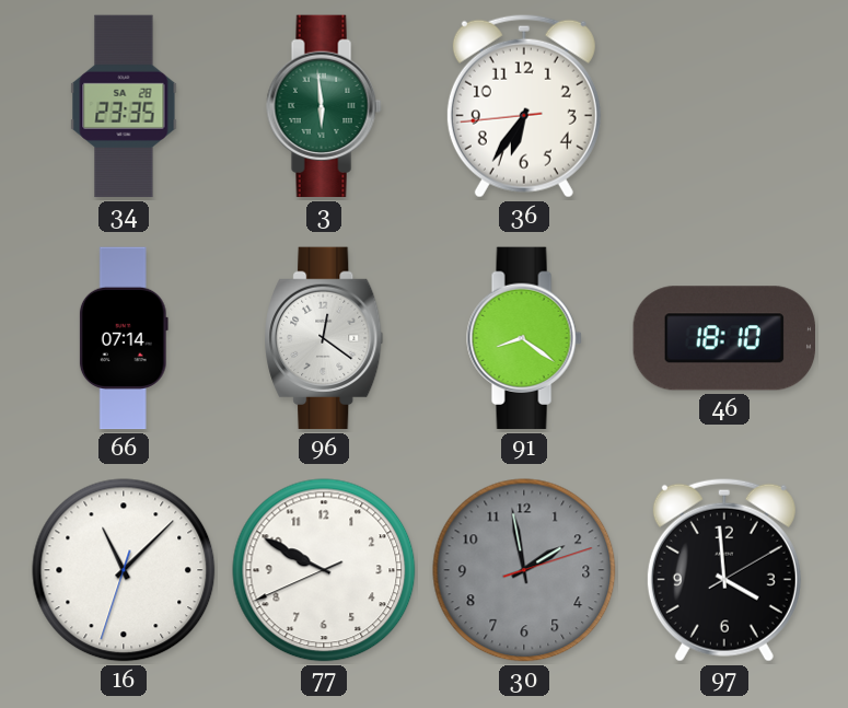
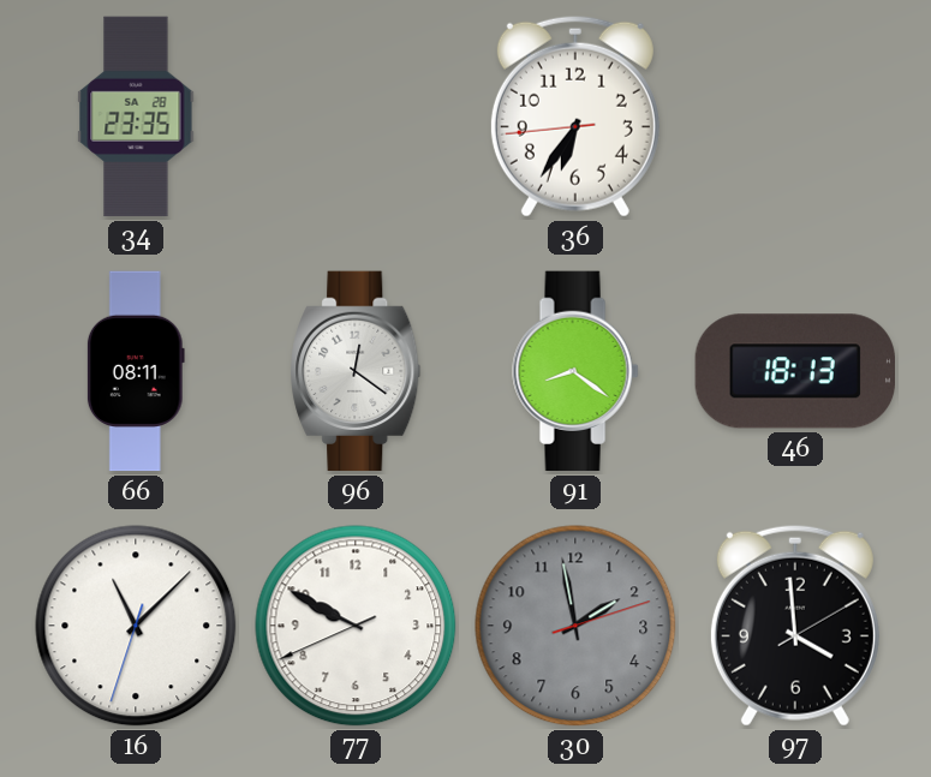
3: 5:59 -> none (324, 106)
66: 07:14 -> 08:11 (136, 371)
46: 18:10 -> 18:13 (794, 371)
